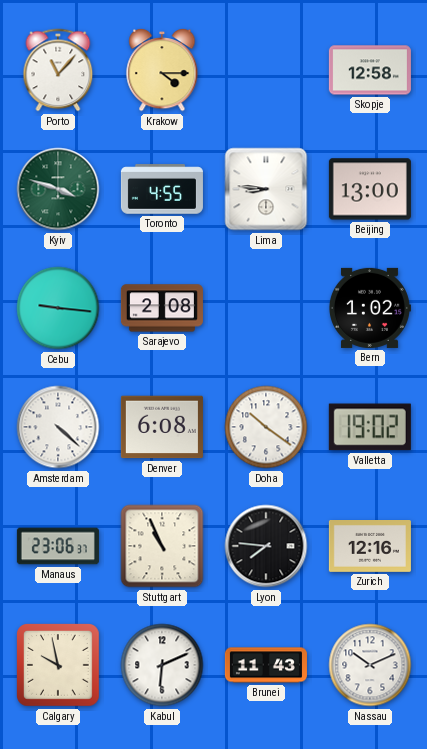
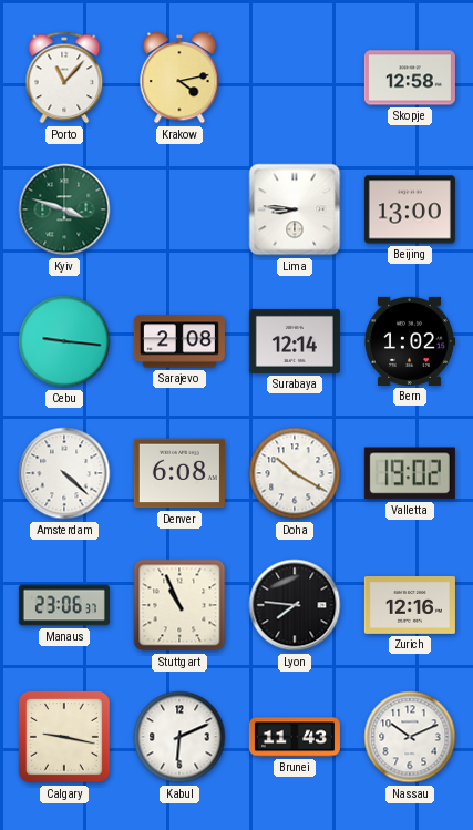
Krakow: 4:15 -> 4:13 (179, 78)
Toronto: 4:55 -> none (162, 189)
Surabaya: none -> 12:14 (295, 341)
Doha: 10:21 -> 10:20 (295, 473)
Calgary: 9:58 -> 9:17 (65, 738)
